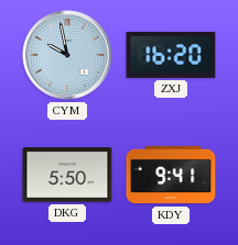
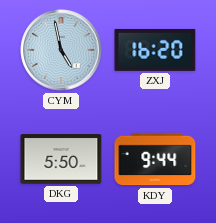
CYM: 9:58 -> 4:58 (61, 50)
KDY: 9:41 -> 9:44 (155, 159)
